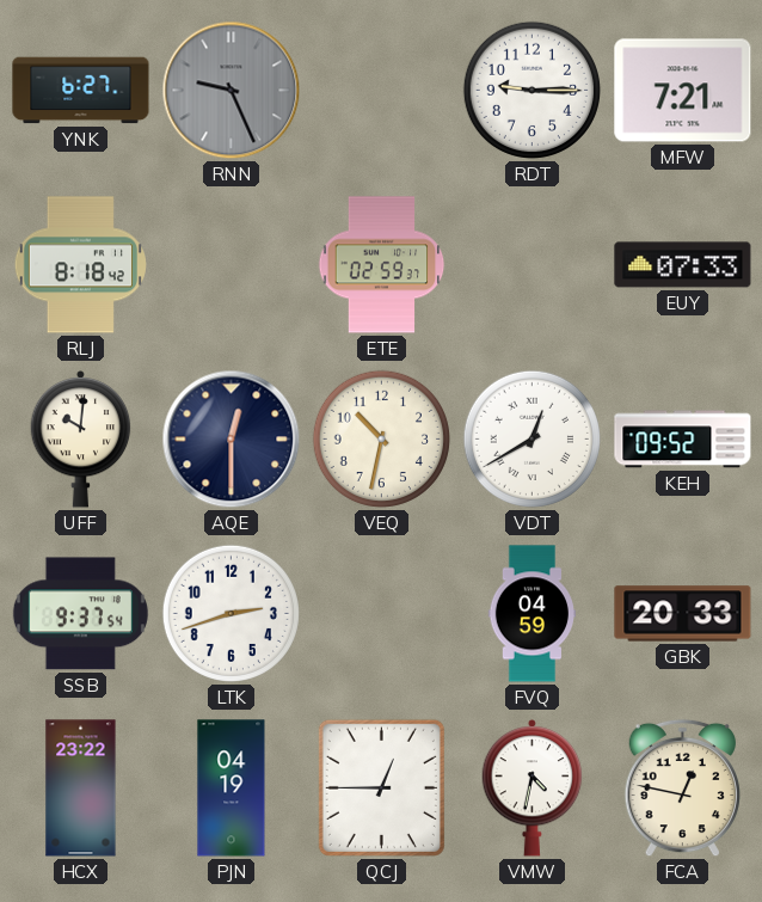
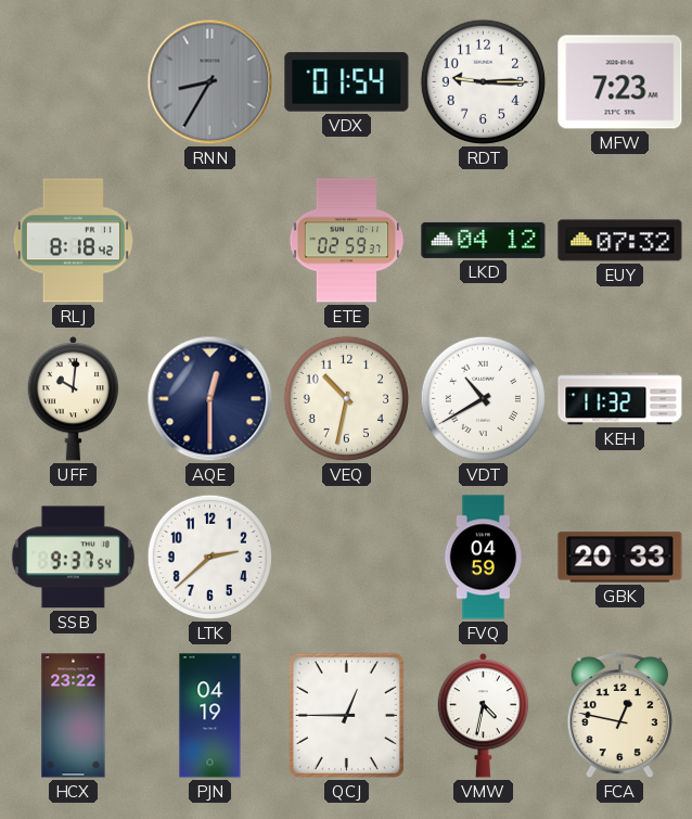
YNK: 6:27 -> none (81, 91)
RNN: 9:26 -> 8:35 (210, 82)
VDX: none -> 01:54 (347, 82)
MFW: 7:21 -> 7:23 (620, 82)
LKD: none -> 04:12 (484, 240)
EUY: 07:33 -> 07:32 (620, 241)
VDT: 12:40 -> 10:40 (483, 398)
KEH: 09:52 -> 11:32 (620, 399)
LTK: 2:42 -> 2:38 (209, 556)
